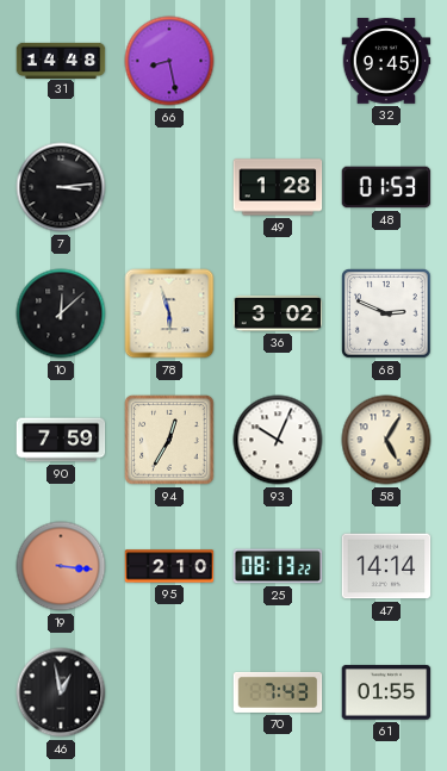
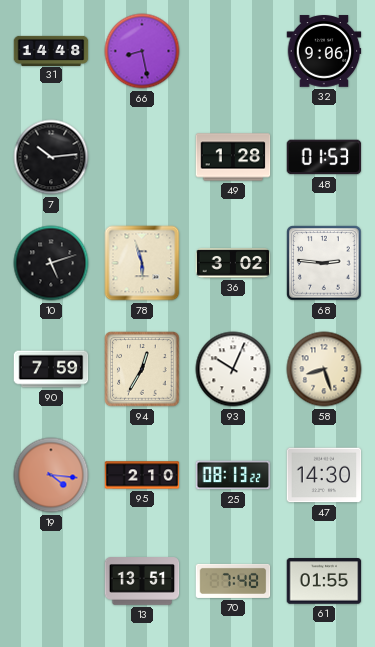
32: 9:45 -> 9:06 (324, 51)
7: 3:14 -> 10:14 (51, 157)
10: 12:08 -> 5:12 (51, 263)
68: 2:49 -> 2:46 (324, 263)
58: 5:05 -> 8:27 (324, 369)
19: 3:16 -> 4:16 (51, 475)
47: 14:14 -> 14:30 (324, 475)
46: 12:58 -> none (61, 692)
13: none -> 13:51 (142, 581)
70: 7:43 -> 7:48 (233, 581)
